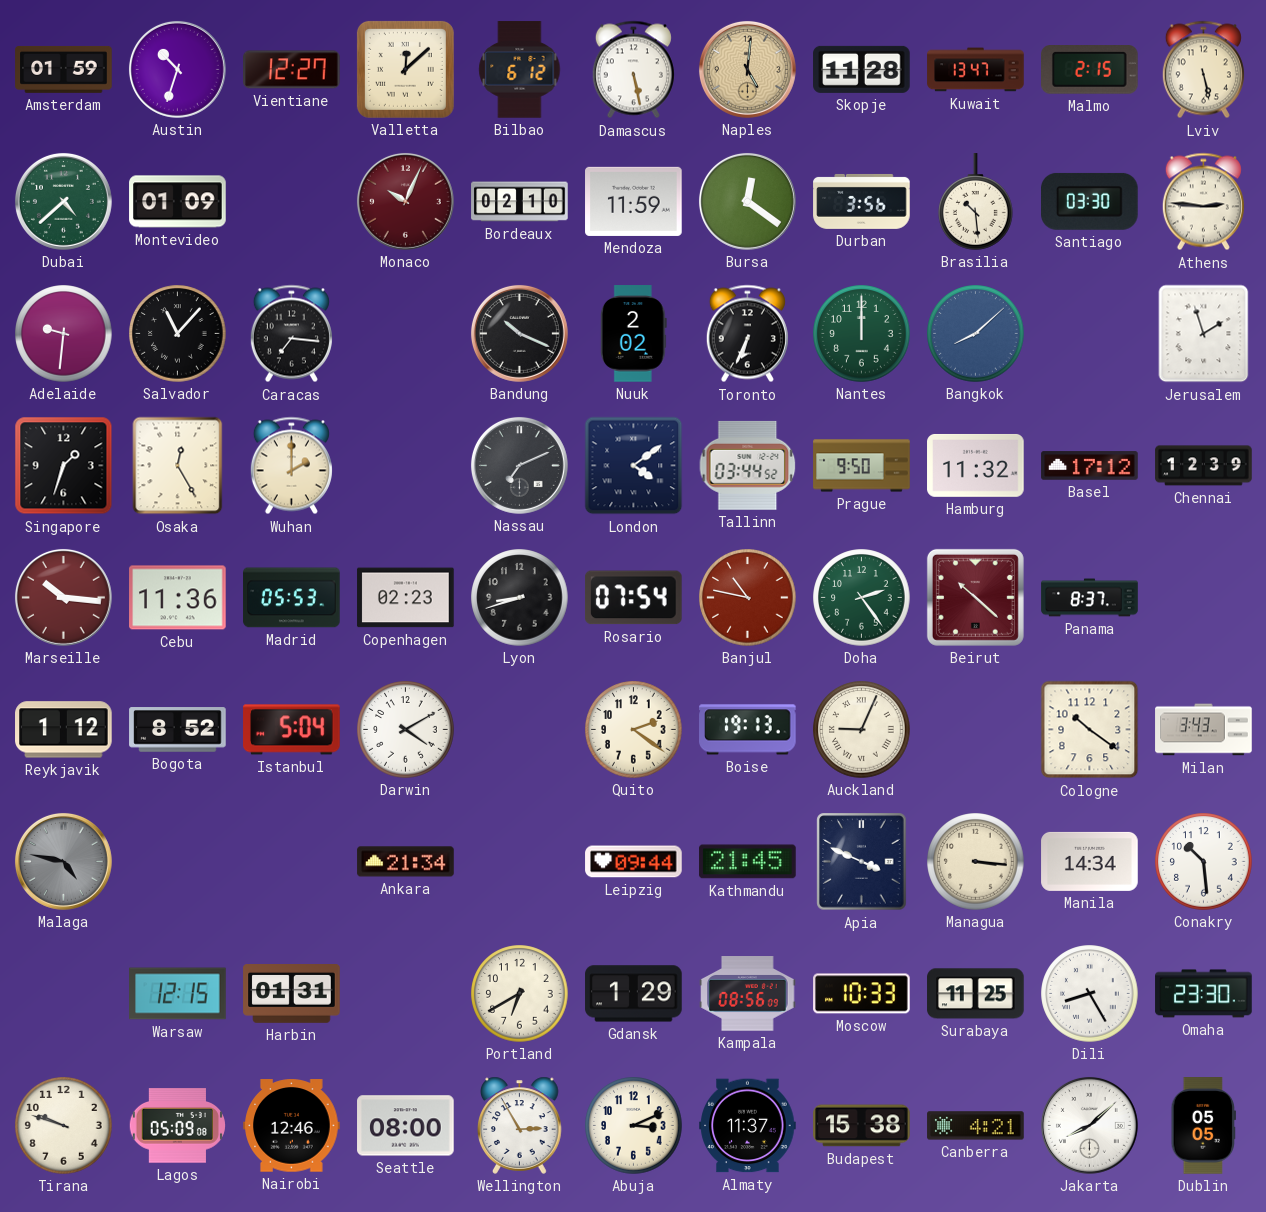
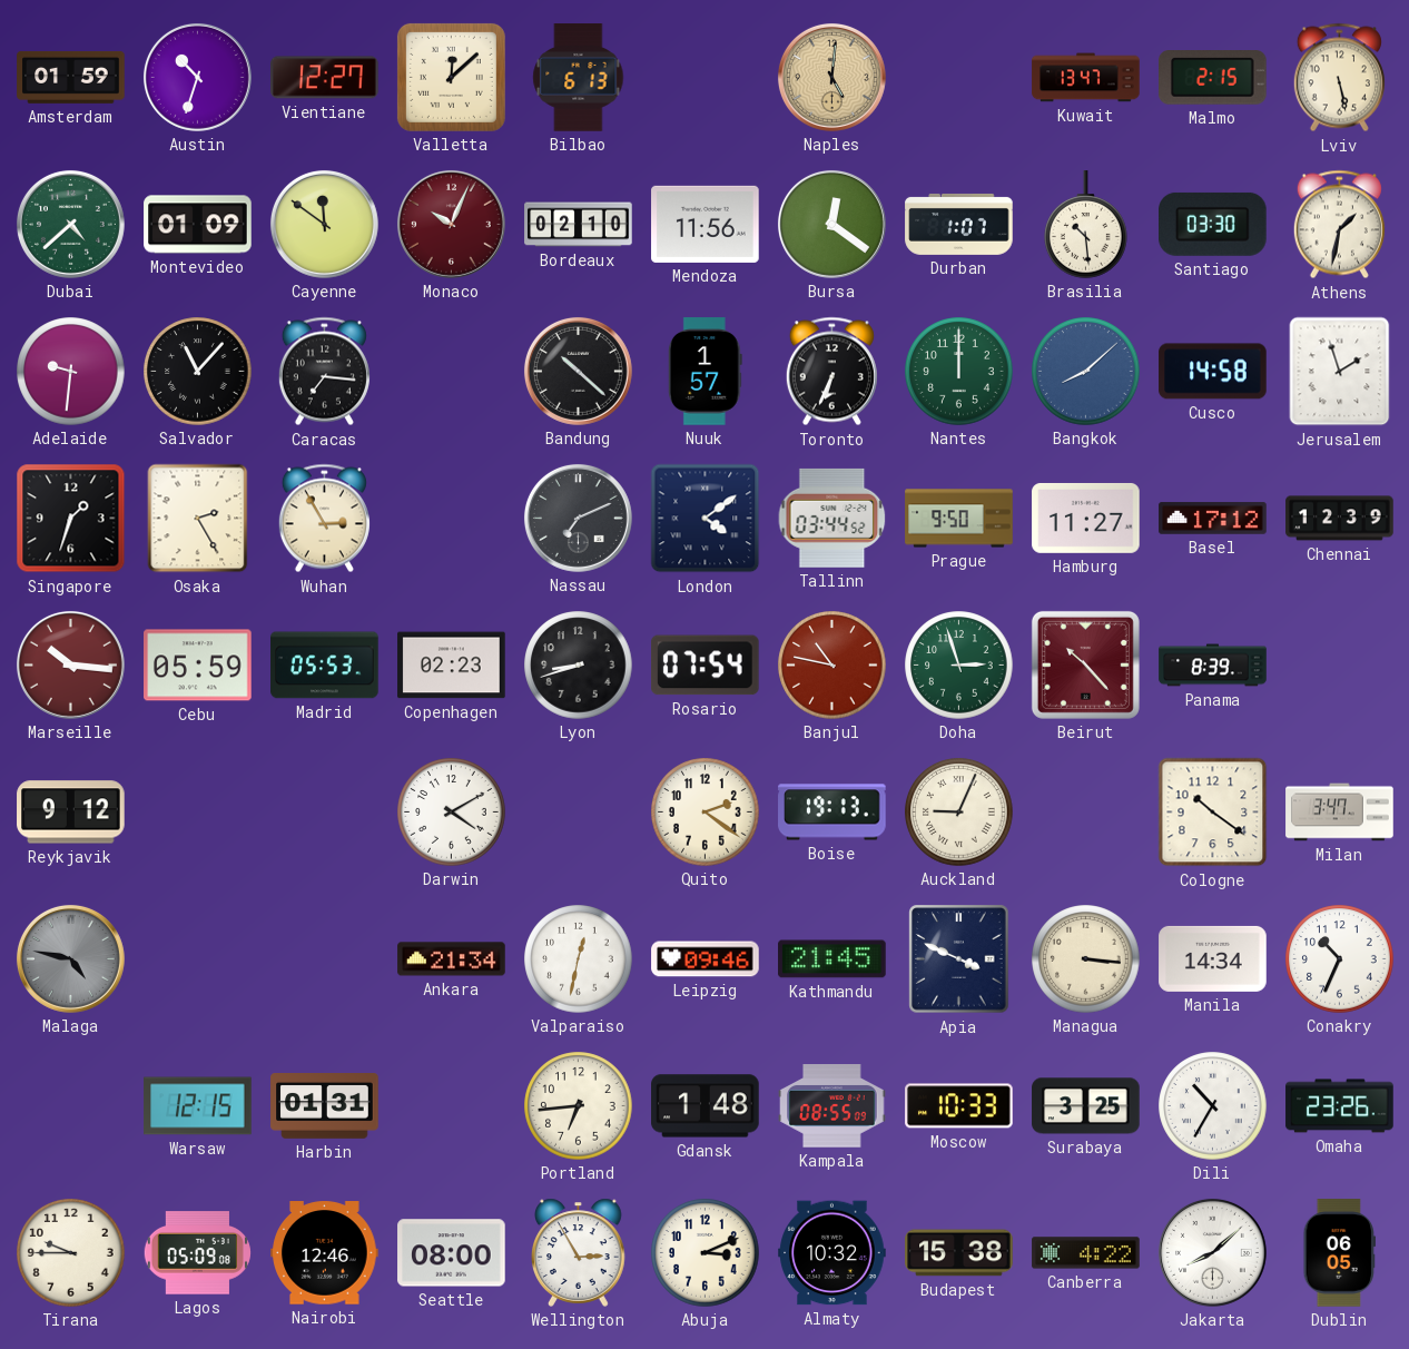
Bilbao: 6:12 -> 6:13 (579, 78)
Damascus: 5:28 -> none (633, 70)
Skopje: 11:28 -> none (862, 69)
Cayenne: none -> 11:51 (324, 224)
Mendoza: 11:59 -> 11:56 (706, 224)
Durban: 3:56 -> 1:07 (959, 224)
Athens: 2:46 -> 1:32 (1339, 225)
Bandung: 10:19 -> 10:22 (578, 371)
Nuuk: 2:02 -> 1:57 (704, 372)
Cusco: none -> 14:58 (1213, 372)
Osaka: 12:25 -> 2:25 (198, 519)
Wuhan: 2:00 -> 2:55 (324, 519)
Hamburg: 11:32 -> 11:27 (1086, 518)
Cebu: 11:36 -> 05:59 (198, 666)
Doha: 2:24 -> 2:57 (959, 666)
Beirut: 10:22 -> 10:23 (1085, 664)
Panama: 8:37 -> 8:39 (1213, 666)
Reykjavik: 1:12 -> 9:12 (71, 813)
Bogota: 8:52 -> none (178, 730)
Istanbul: 5:04 -> none (292, 730)
Milan: 3:43 -> 3:47 (1340, 813)
Valparaiso: none -> 12:32 (579, 959)
Leipzig: 09:44 -> 09:46 (706, 959)
Conakry: 10:29 -> 10:34 (1340, 959)
Portland: 6:40 -> 6:44 (579, 1106)
Gdansk: 1:29 -> 1:48 (706, 1106)
Kampala: 08:56 -> 08:55 (832, 1106)
Surabaya: 11:25 -> 3:25 (1086, 1106)
Dili: 8:25 -> 10:35 (1213, 1106)
Omaha: 23:30 -> 23:26 (1340, 1106)
Tirana: 9:48 -> 9:45 (71, 1253)
Almaty: 11:37 -> 10:32 (832, 1253)
Canberra: 4:21 -> 4:22 (1086, 1253)
Dublin: 05:05 -> 06:05 (1339, 1253)
